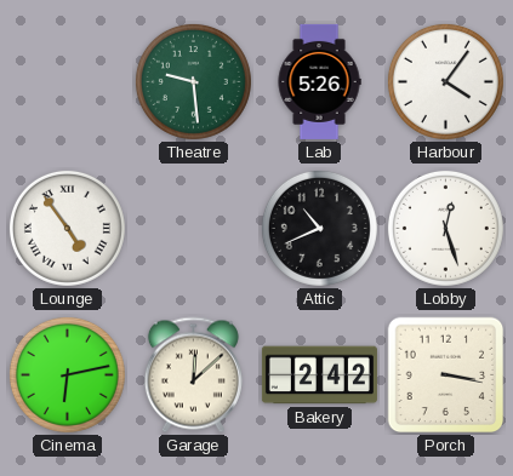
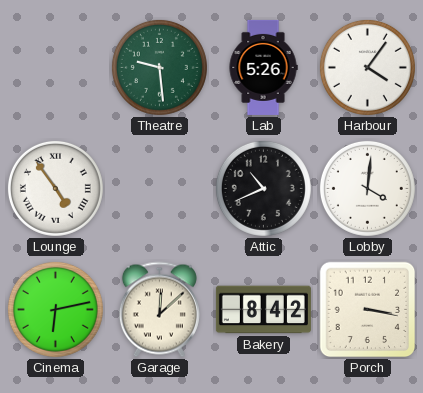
Lobby: 12:27 -> 4:01 (367, 188)
Bakery: 2:42 -> 8:42 (263, 310)
